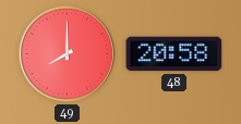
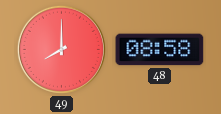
48: 20:58 -> 08:58 (160, 50)
